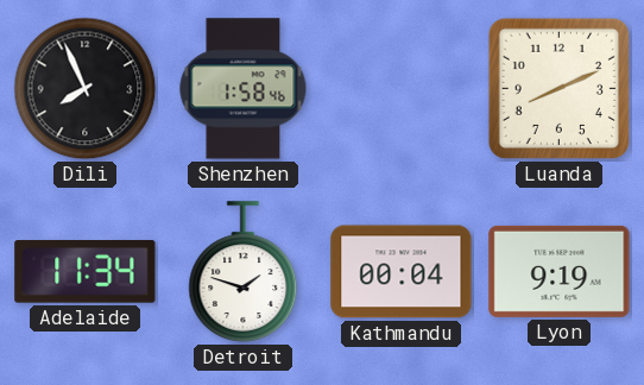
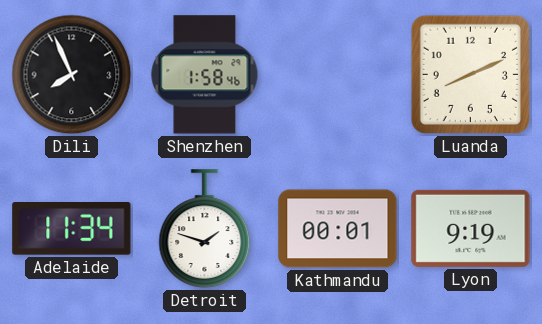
Kathmandu: 00:04 -> 00:01 (338, 229)
